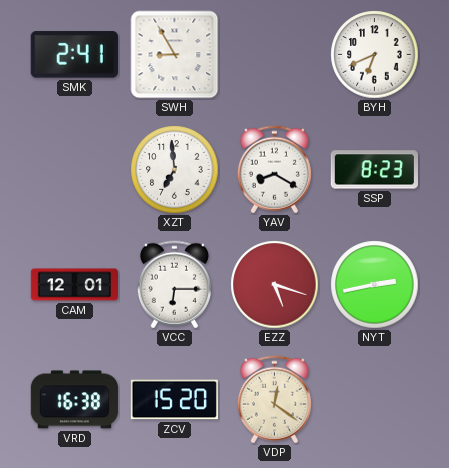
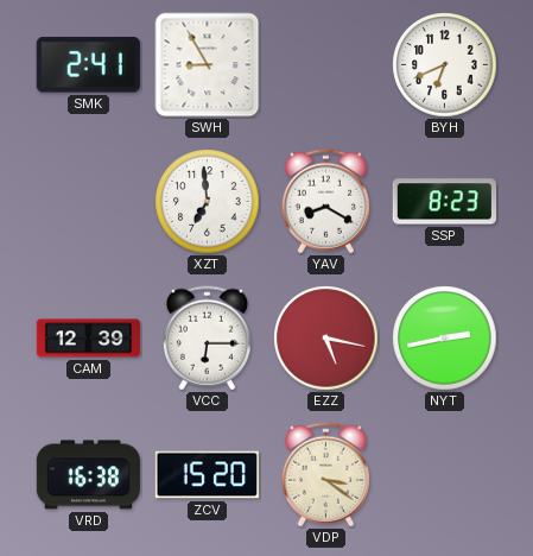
CAM: 12:01 -> 12:39 (88, 339)
EZZ: 5:18 -> 5:17 (326, 339)
VDP: 12:21 -> 3:21 (325, 475)
